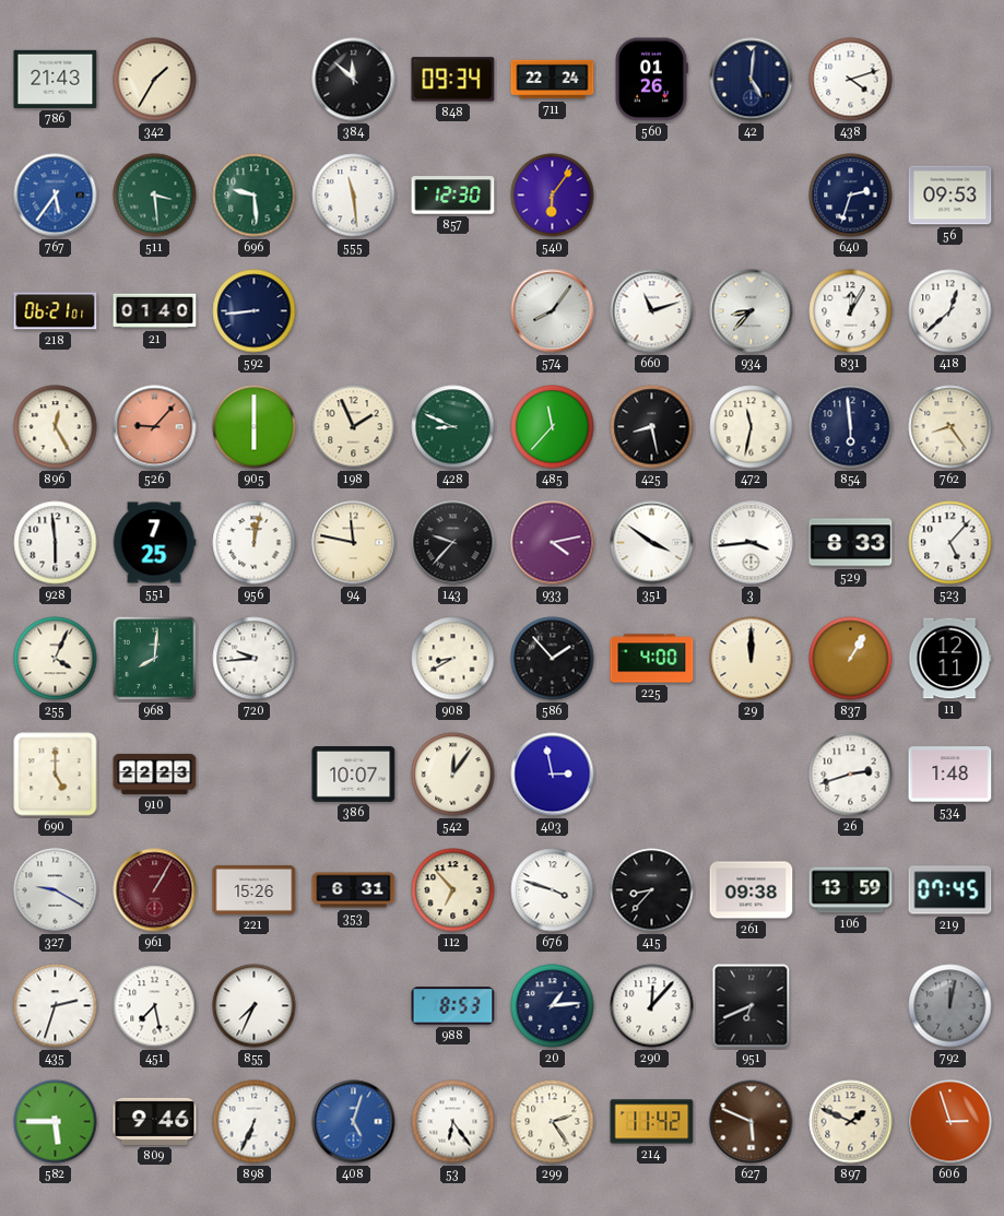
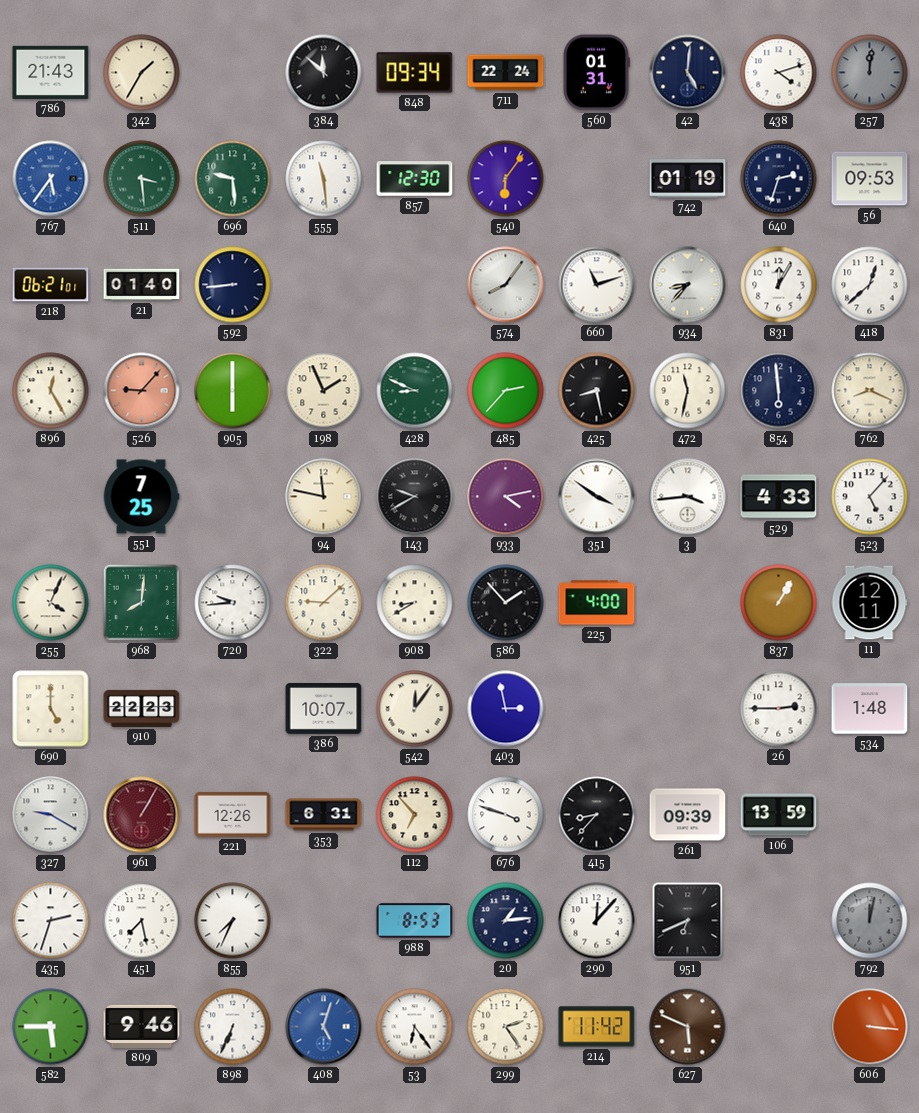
560: 01:26 -> 01:31 (597, 73)
257: none -> 12:01 (870, 73)
742: none -> 01:19 (688, 179)
485: 11:37 -> 2:37 (506, 391)
762: 8:24 -> 8:19 (870, 391)
928: 5:59 -> none (56, 543)
956: 12:02 -> none (255, 543)
143: 9:37 -> 9:40 (415, 497)
529: 8:33 -> 4:33 (779, 497)
322: none -> 9:08 (324, 603)
29: 12:00 -> none (752, 659)
26: 2:42 -> 2:45 (779, 709)
221: 15:26 -> 12:26 (233, 814)
261: 09:38 -> 09:39 (688, 815)
219: 07:45 -> none (950, 890)
897: 1:49 -> none (851, 1122)
606: 2:57 -> 3:16 (870, 1027)
